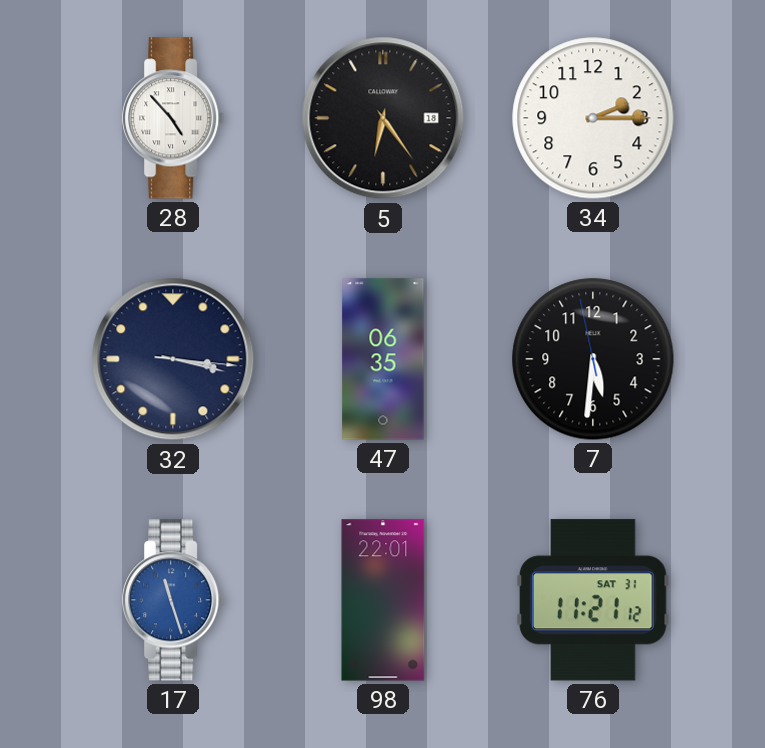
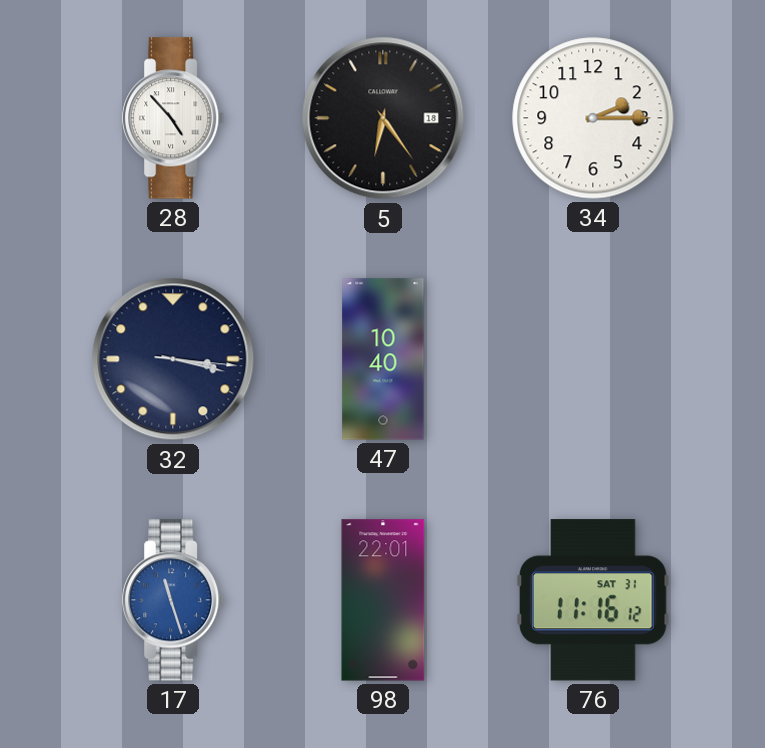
47: 06:35 -> 10:40 (383, 359)
7: 5:30 -> none (593, 359)
76: 11:21 -> 11:16 (594, 600)
